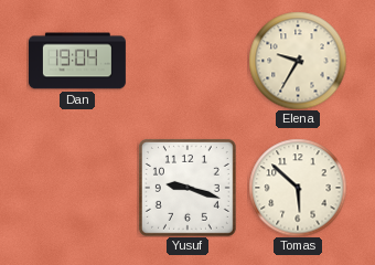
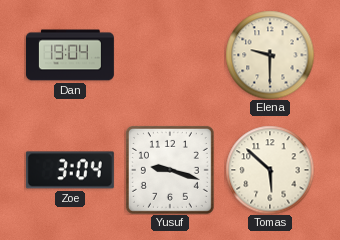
Elena: 9:35 -> 9:30 (270, 55)
Zoe: none -> 3:04 (70, 170)
